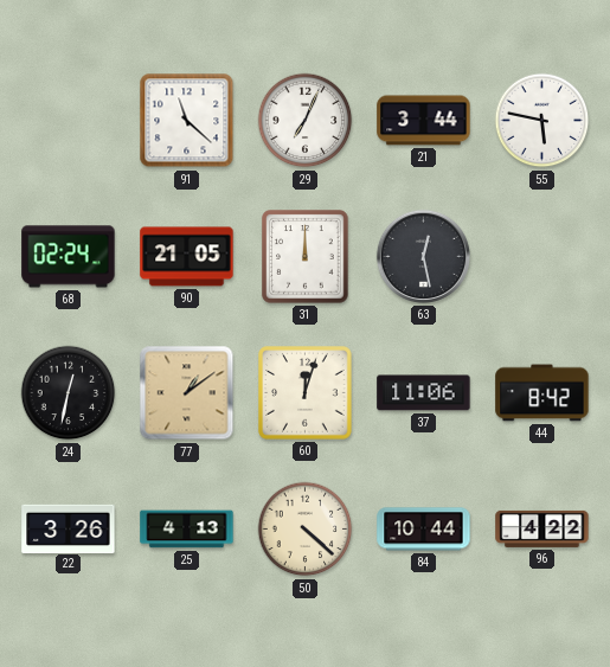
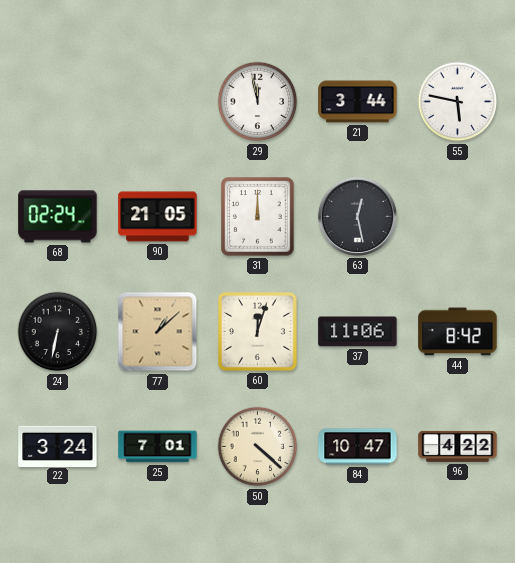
91: 11:22 -> none (187, 121)
29: 7:04 -> 11:58 (258, 102)
24: 12:32 -> 6:32 (58, 332)
77: 1:09 -> 1:08 (158, 332)
22: 3:26 -> 3:24 (58, 446)
25: 4:13 -> 7:01 (158, 447)
84: 10:44 -> 10:47 (358, 447)
